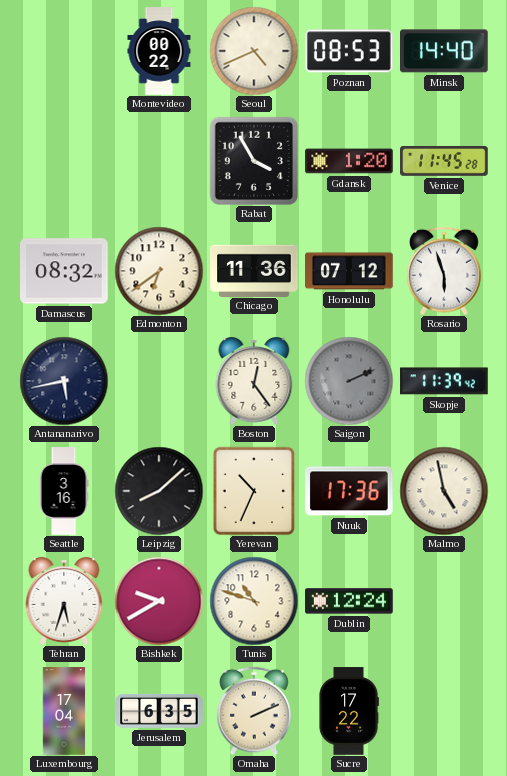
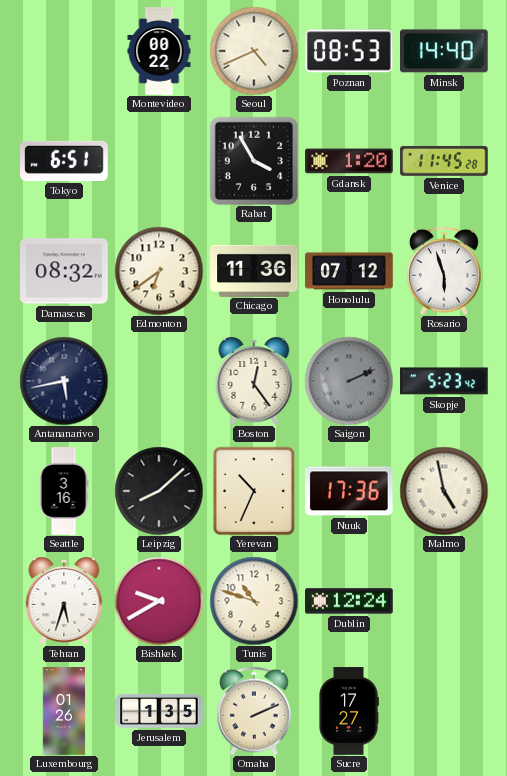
Tokyo: none -> 6:51 (64, 161)
Skopje: 11:39 -> 5:23 (444, 381)
Luxembourg: 17:04 -> 01:26 (64, 711)
Jerusalem: 6:35 -> 1:35 (159, 711)
Sucre: 17:22 -> 17:27 (349, 711)
